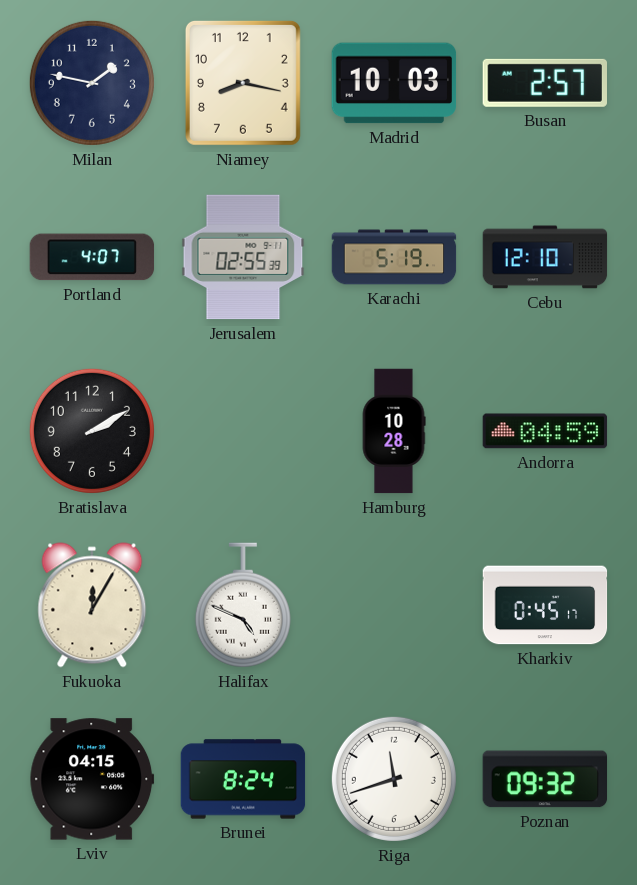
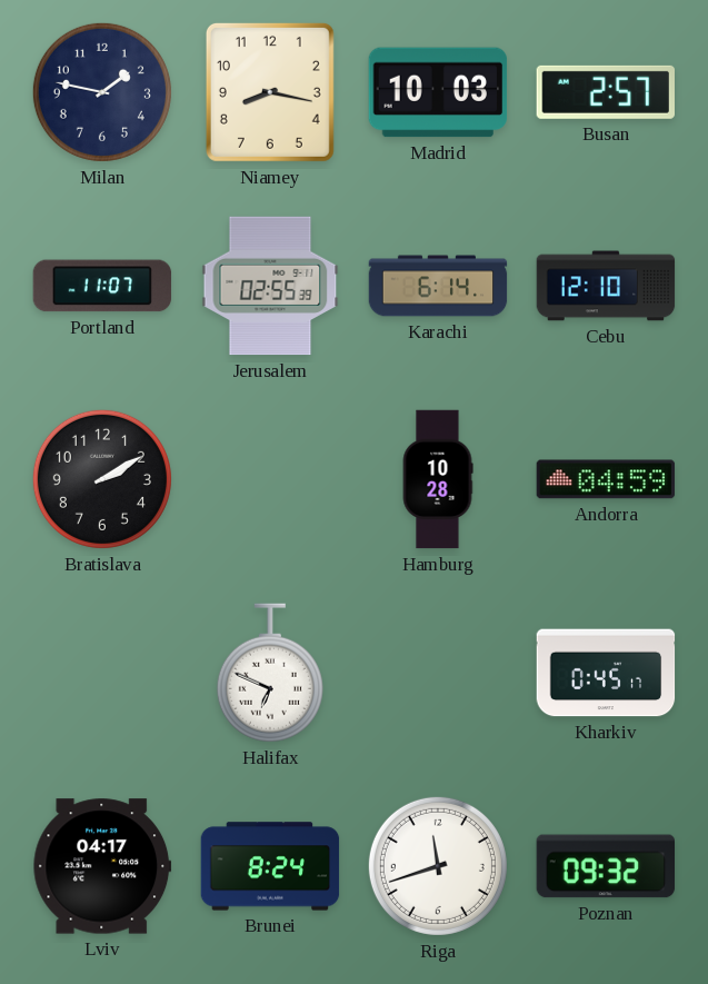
Portland: 4:07 -> 11:07 (102, 286)
Karachi: 5:19 -> 6:14 (438, 286)
Fukuoka: 12:05 -> none (92, 605)
Halifax: 4:49 -> 6:49 (270, 673)
Lviv: 04:15 -> 04:17 (102, 866)
